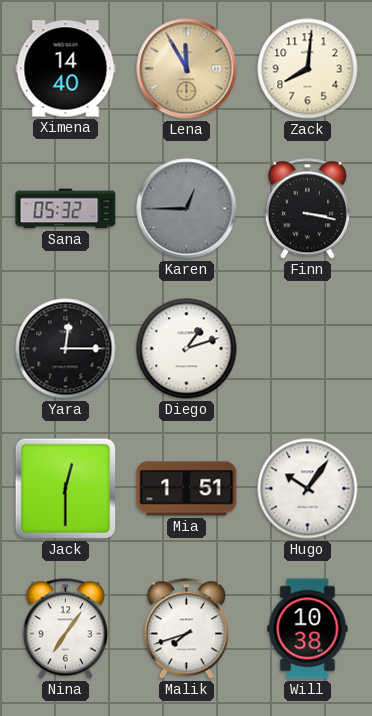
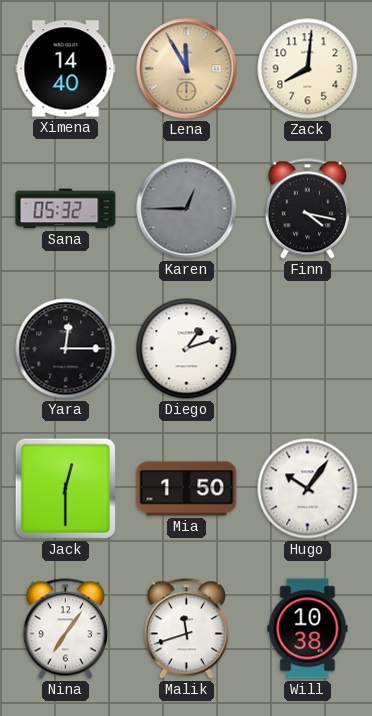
Finn: 3:17 -> 4:17 (307, 209)
Mia: 1:51 -> 1:50 (187, 489)
Malik: 7:42 -> 11:42 (186, 629)
